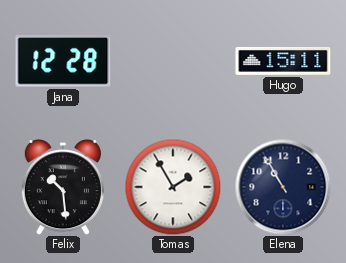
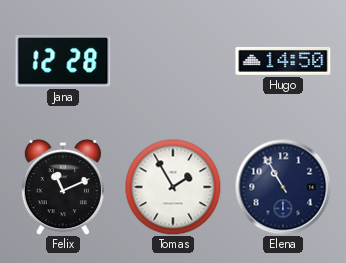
Hugo: 15:11 -> 14:50 (283, 61)
Felix: 10:29 -> 11:11 (63, 187)
